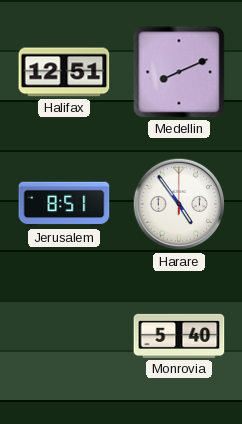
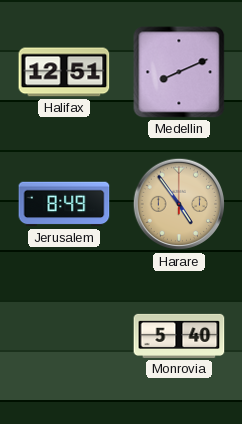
Jerusalem: 8:51 -> 8:49 (64, 204)
Harare dial: white -> champagne (179, 204)
